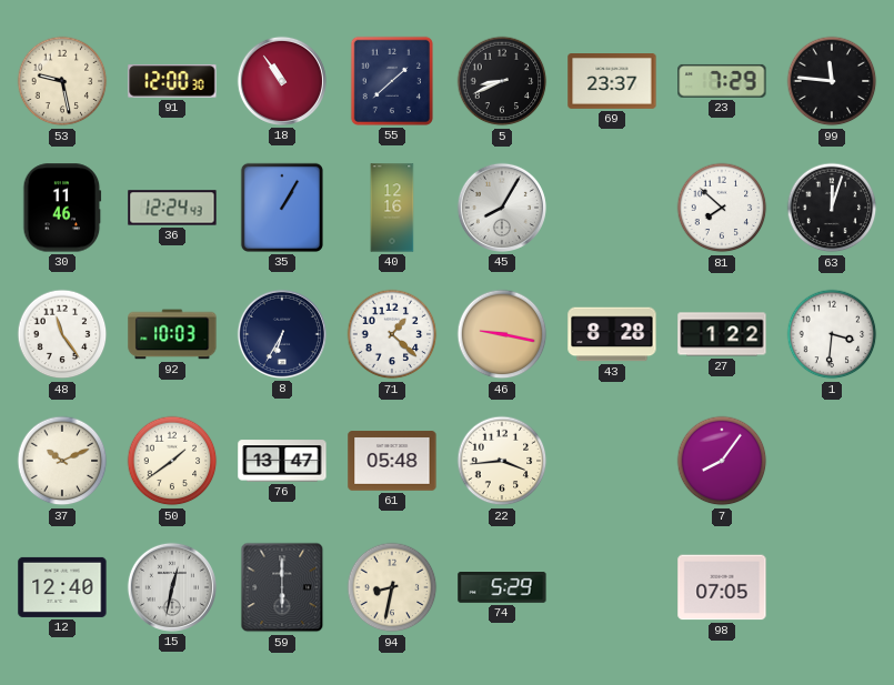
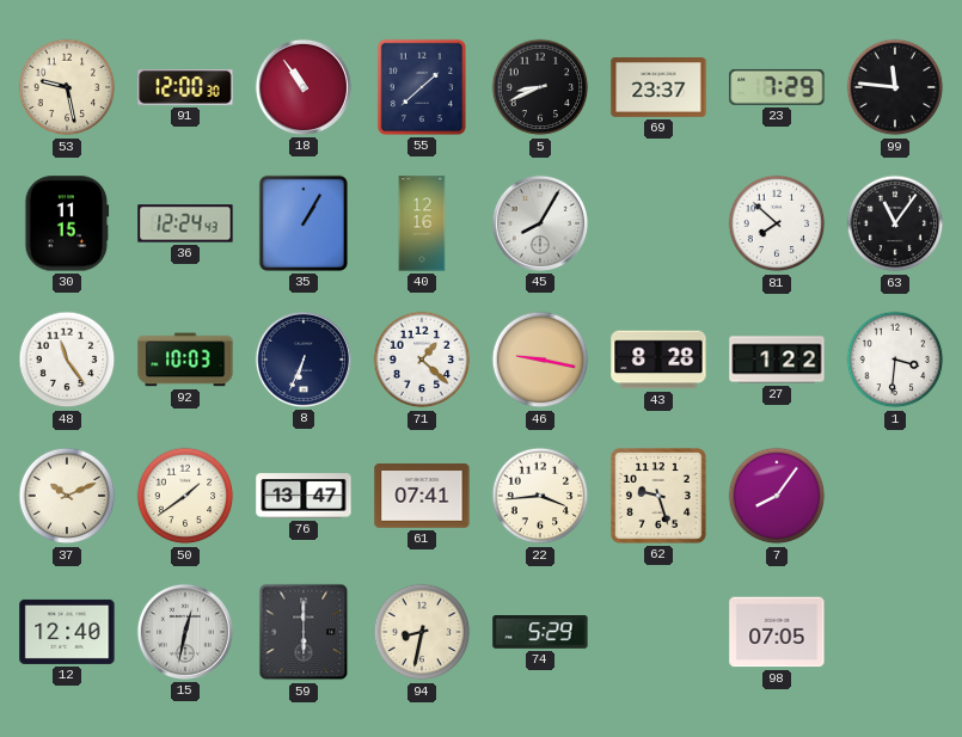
30: 11:46 -> 11:15 (67, 223)
63: 12:03 -> 11:06 (895, 223)
8: 6:35 -> 6:34 (304, 360)
61: 05:48 -> 07:41 (422, 496)
62: none -> 9:27 (658, 496)
